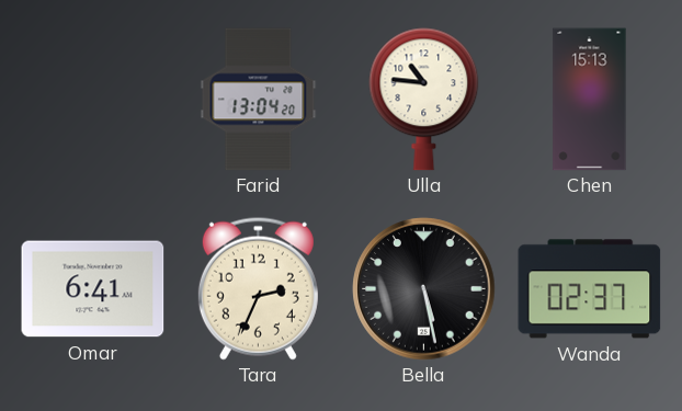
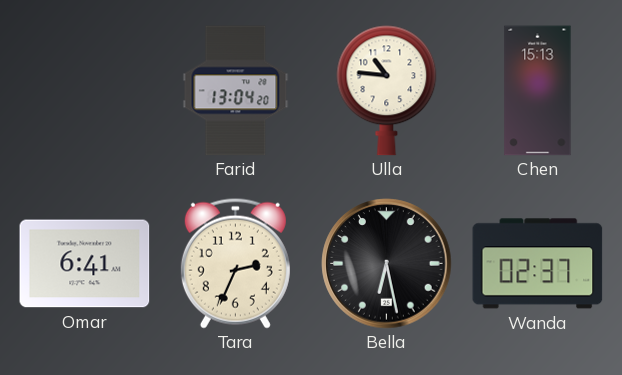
Bella: 5:28 -> 6:28 (387, 264)
